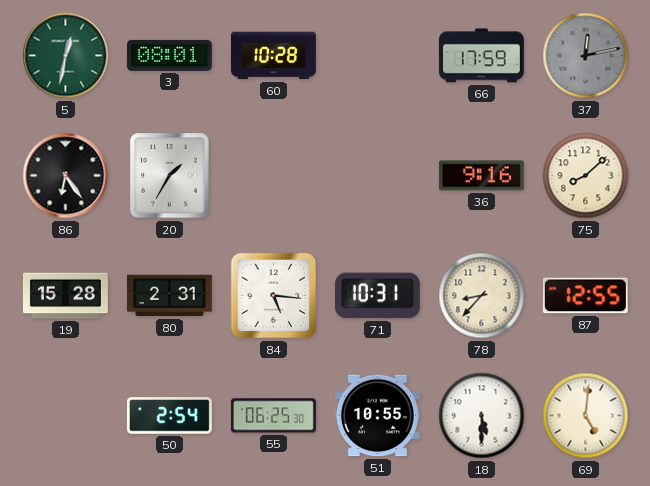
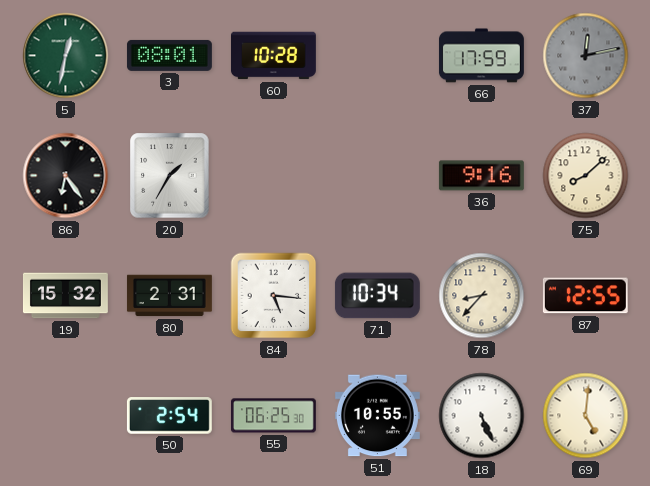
19: 15:28 -> 15:32 (65, 296)
71: 10:31 -> 10:34 (377, 296)
18: 5:30 -> 5:26 (482, 416)
